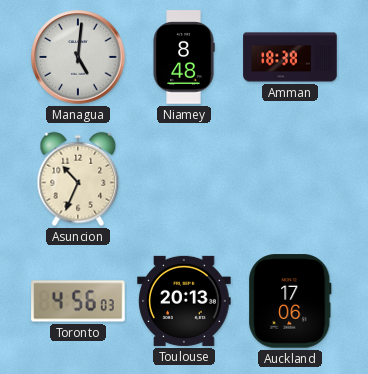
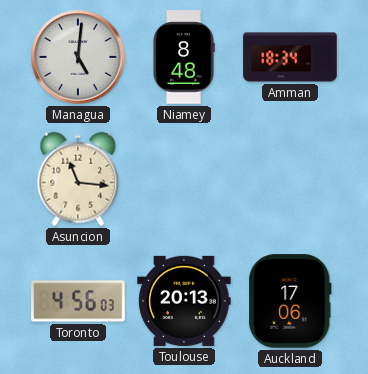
Amman: 18:38 -> 18:34 (290, 57)
Asuncion: 10:34 -> 11:16 (78, 179)
